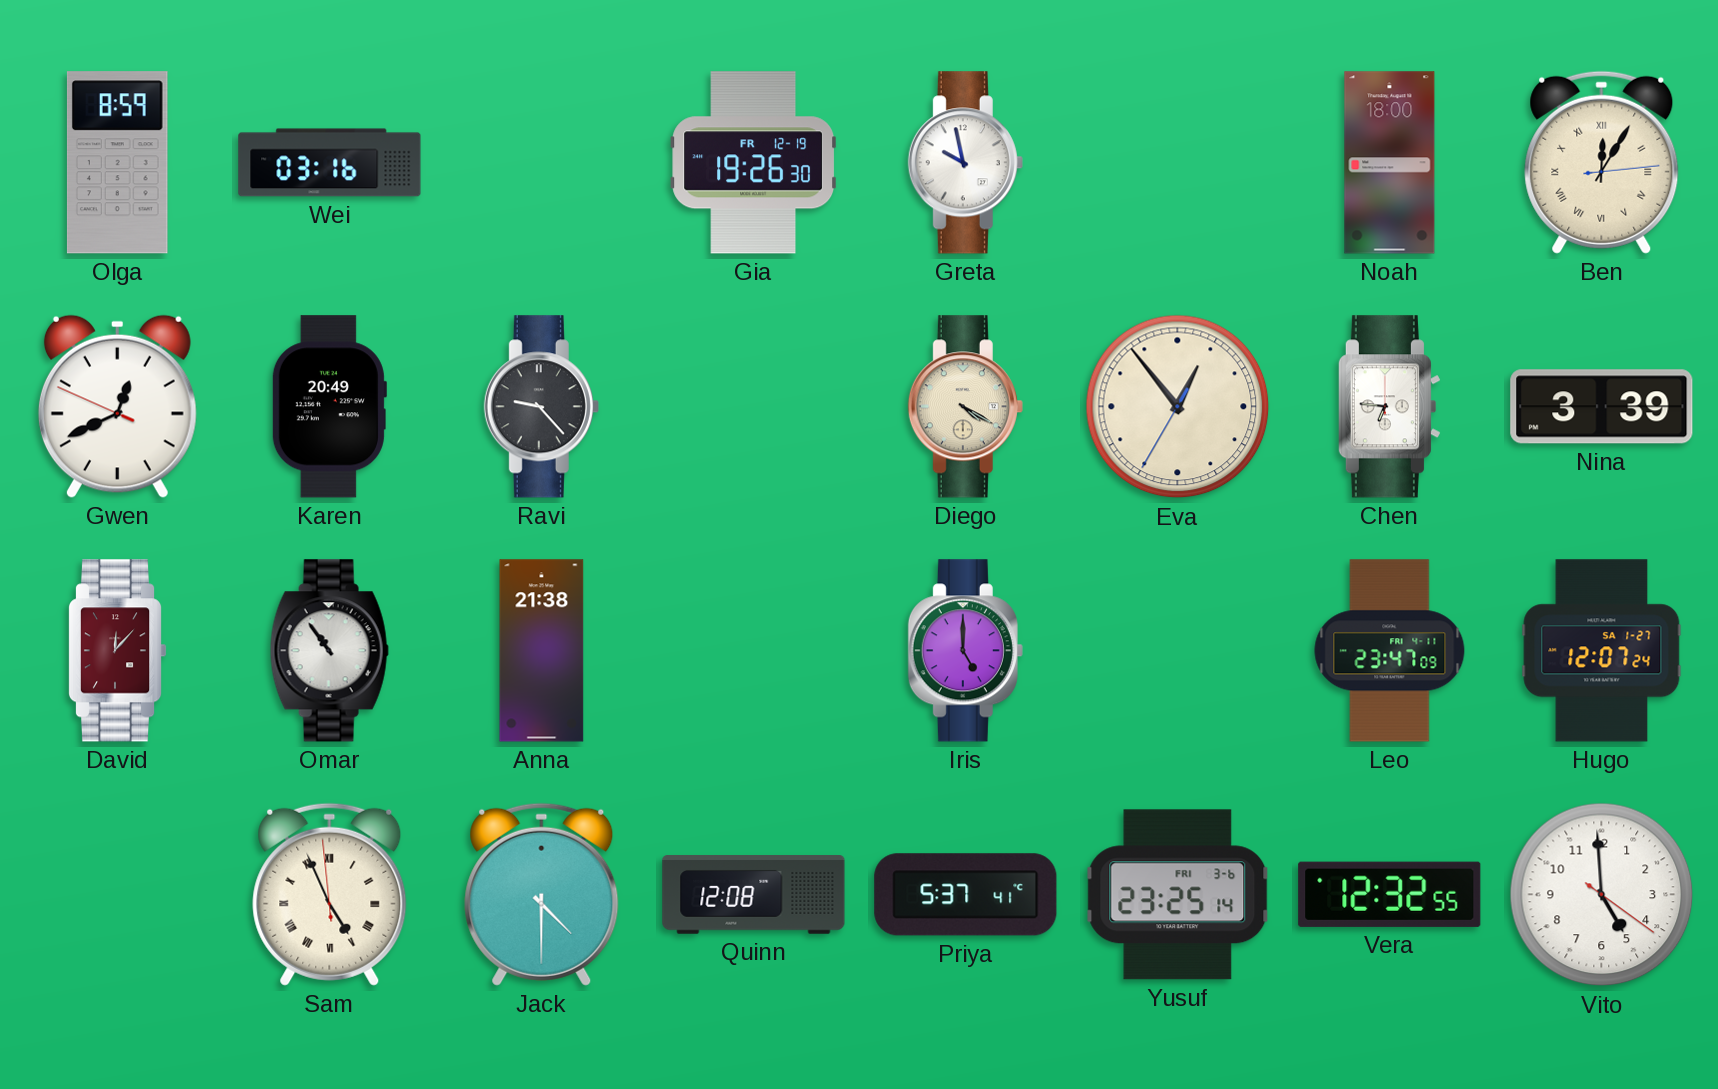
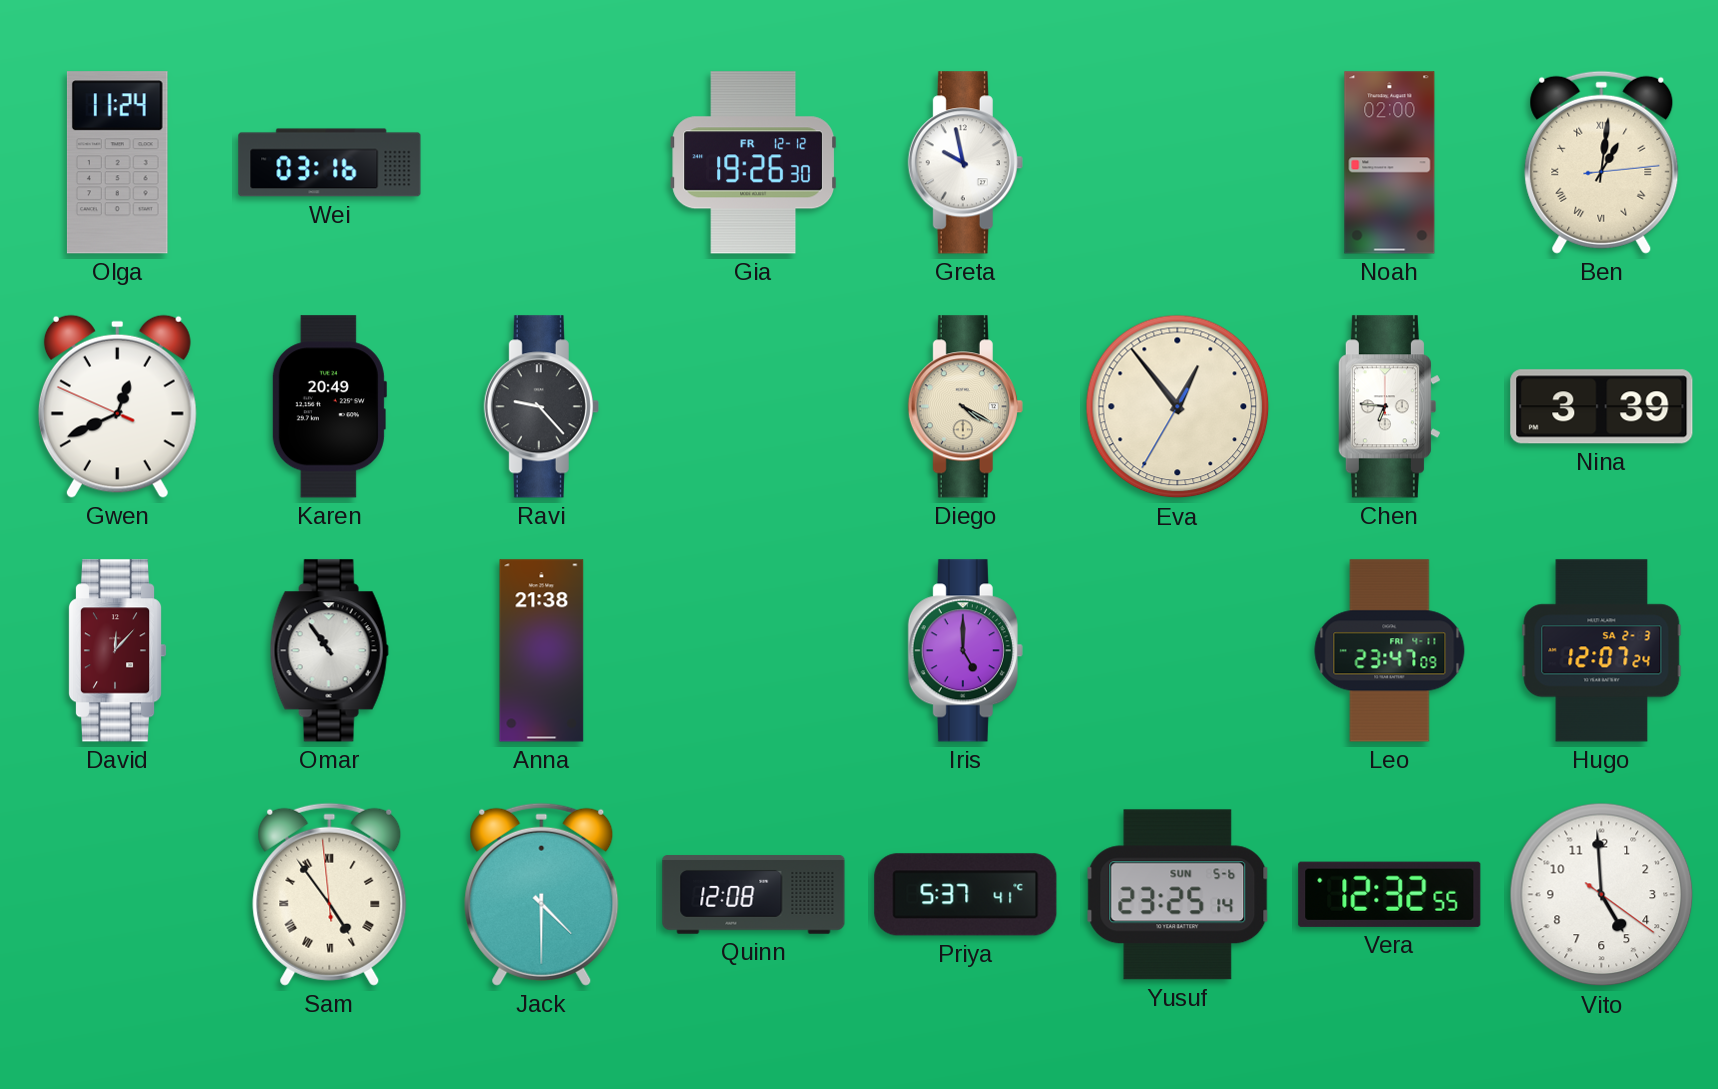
Olga: 8:59 -> 11:24 (117, 163)
Gia date: FR 12-19 -> FR 12-12 (753, 163)
Noah: 18:00 -> 02:00 (1390, 163)
Ben: 12:05 -> 1:01 (1602, 162)
Hugo date: SA 1-27 -> SA 2-3 (1602, 651)
Sam: 4:55 -> 4:53 (330, 894)
Yusuf date: FRI 3-6 -> SUN 5-6 (1178, 895)
